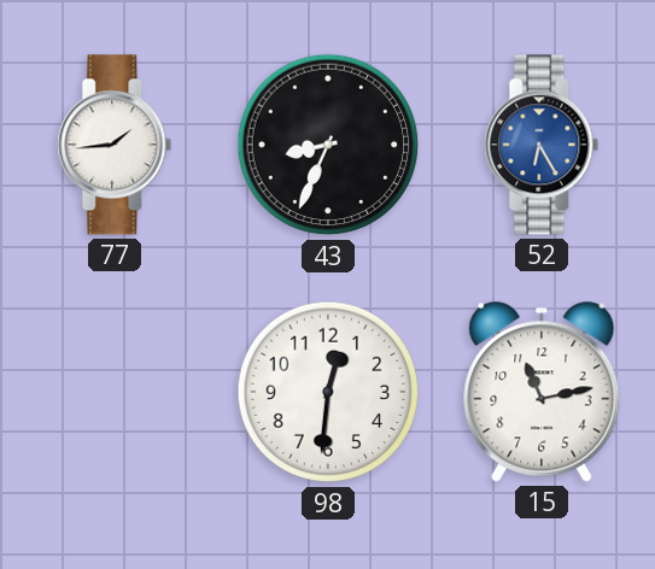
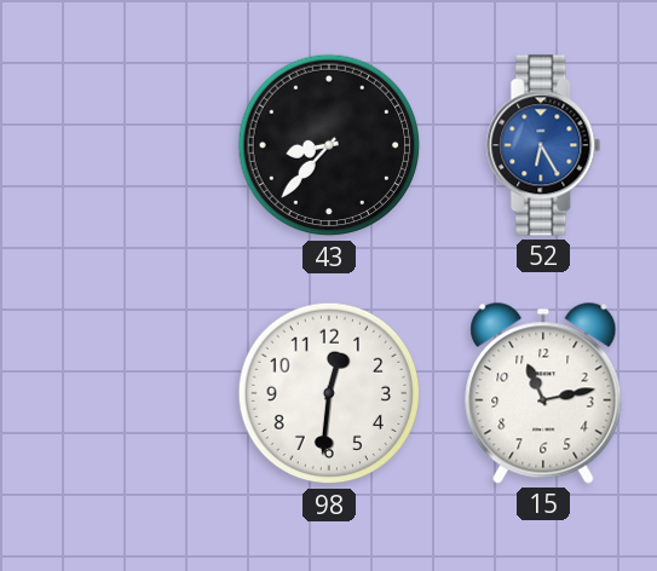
77: 1:44 -> none (115, 145)
43: 8:34 -> 8:37 (329, 145)
